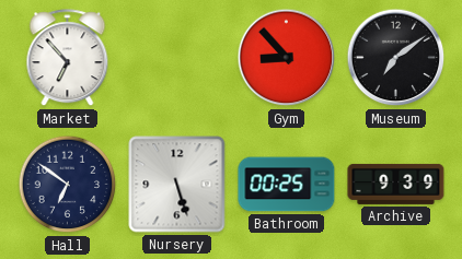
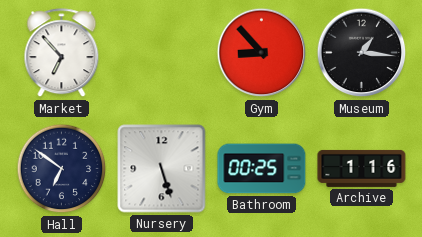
Museum: 7:09 -> 1:16 (362, 53)
Archive: 9:39 -> 1:16 (362, 168)
